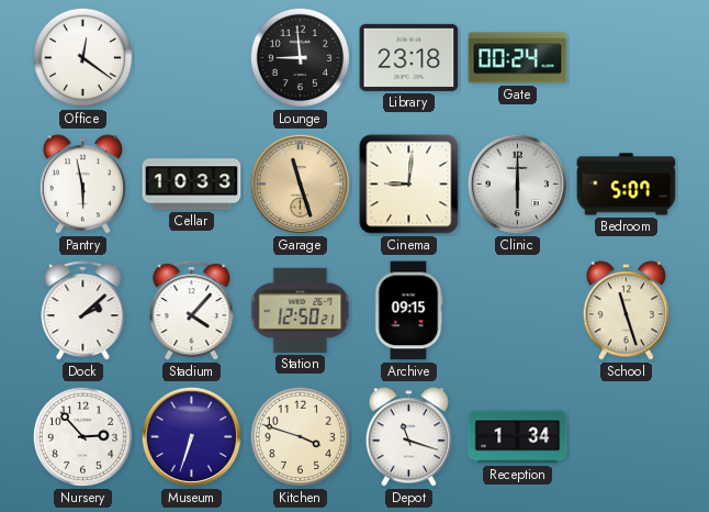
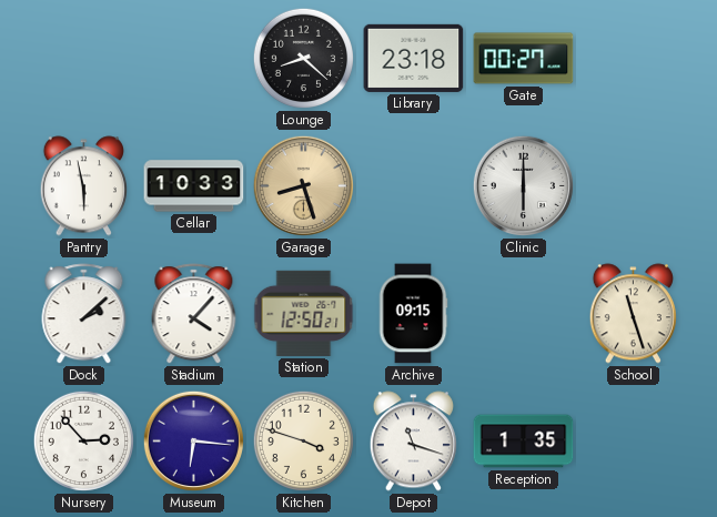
Office: 12:21 -> none (82, 57)
Lounge: 8:59 -> 8:22 (303, 58)
Gate: 00:24 -> 00:27 (524, 59)
Garage: 11:27 -> 8:27 (303, 185)
Cinema: 9:01 -> none (409, 185)
Bedroom: 5:07 -> none (627, 185)
Museum: 6:33 -> 6:16 (193, 440)
Reception: 1:34 -> 1:35 (524, 442)
